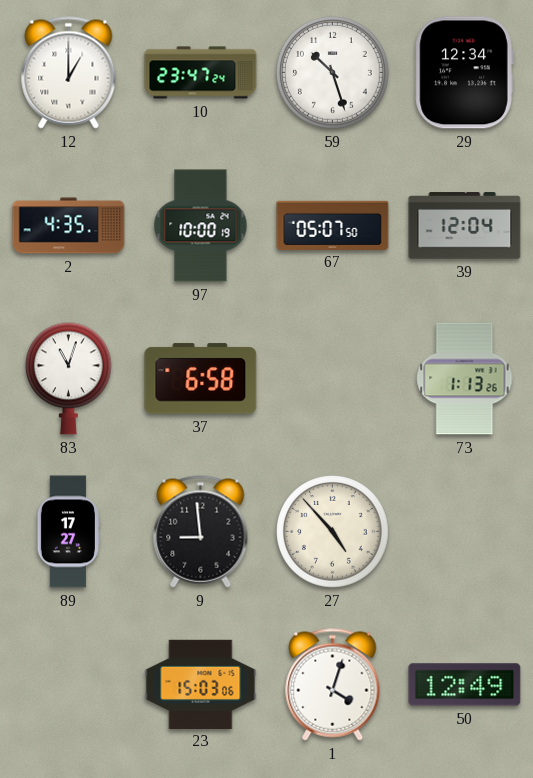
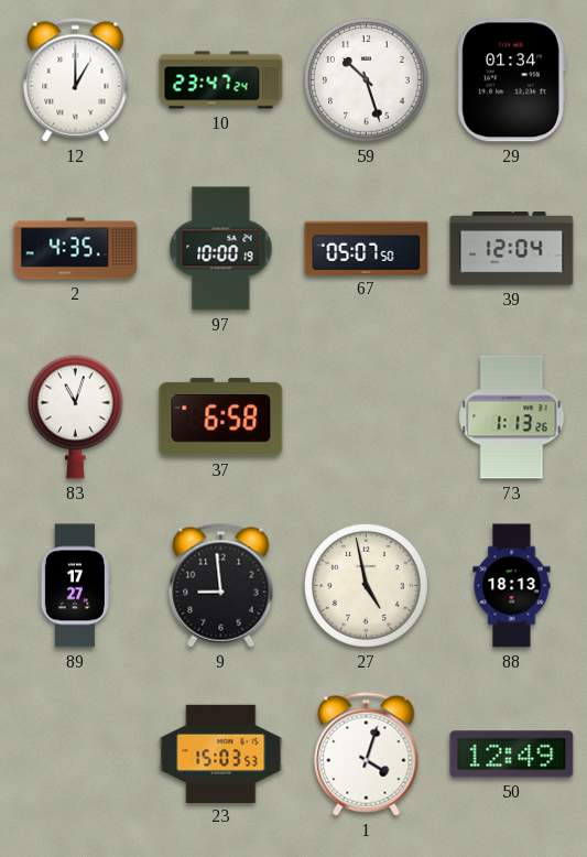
29: 12:34 -> 01:34 (511, 80)
27: 4:53 -> 4:58 (367, 586)
88: none -> 18:13 (512, 586)
23: 15:03:06 -> 15:03:53 (221, 753)
